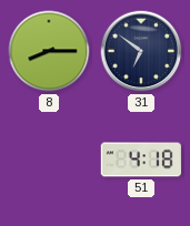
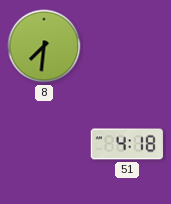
8: 8:15 -> 7:31 (44, 46)
31: 6:51 -> none (141, 51)
